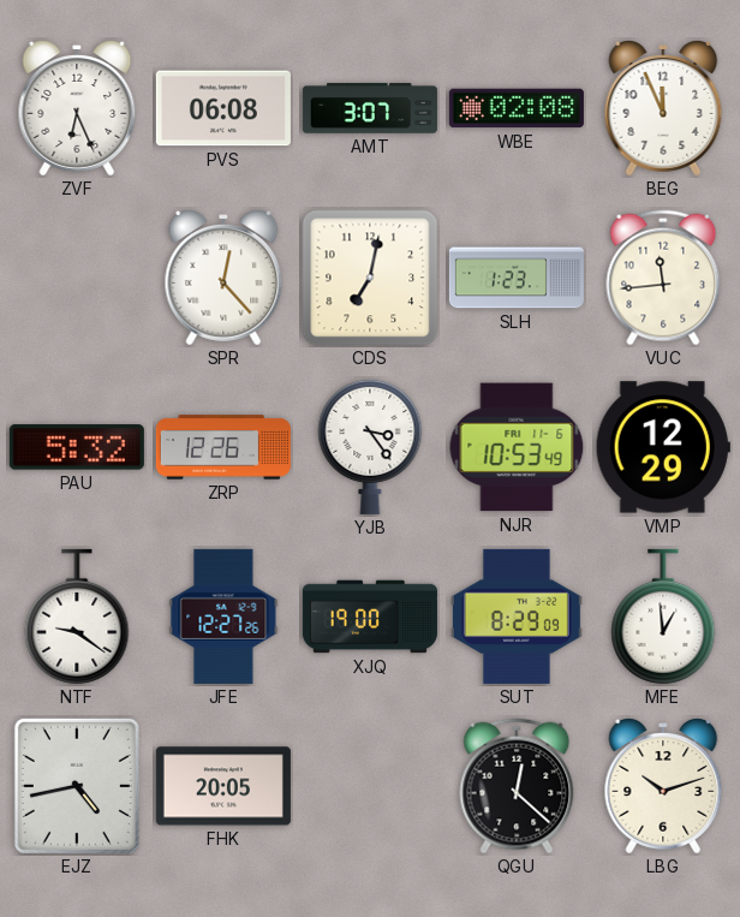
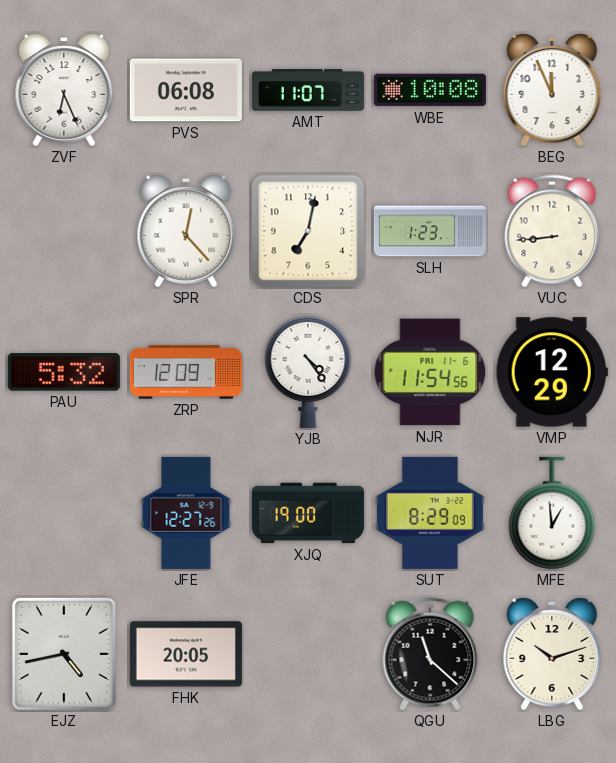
AMT: 3:07 -> 11:07 (308, 90)
WBE: 02:08 -> 10:08 (430, 90)
VUC: 11:44 -> 8:44 (552, 231)
ZRP: 12:26 -> 12:09 (186, 372)
YJB: 3:24 -> 4:24 (308, 371)
NJR: 10:53 -> 11:54 (430, 372)
NTF: 9:21 -> none (77, 617)
QGU: 12:22 -> 11:22 (430, 654)
